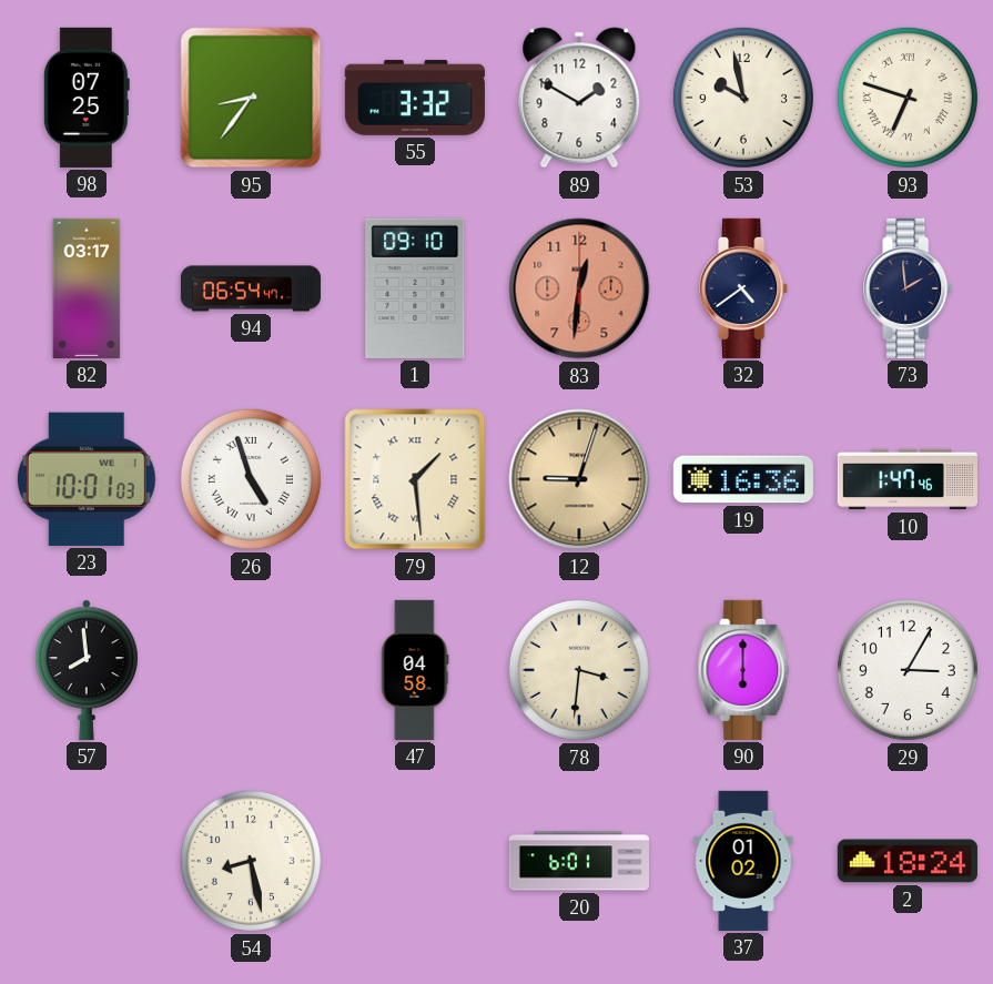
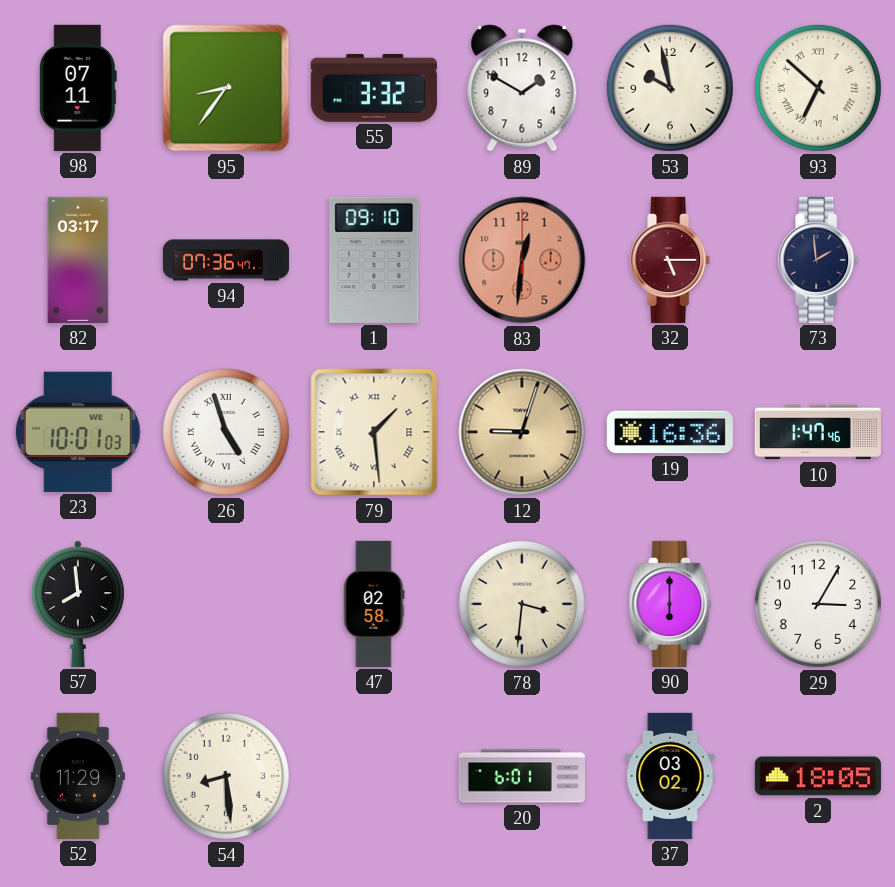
98: 07:25 -> 07:11 (78, 88)
93: 6:48 -> 6:52 (818, 88)
94: 06:54 -> 07:36 (225, 260)
32: 4:39 -> 5:15 (671, 260)
32 dial: navy -> burgundy (671, 260)
47: 04:58 -> 02:58 (374, 604)
52: none -> 11:29 (78, 776)
54: 8:28 -> 8:29 (226, 776)
37: 01:02 -> 03:02 (670, 776)
2: 18:24 -> 18:05 (818, 776)
